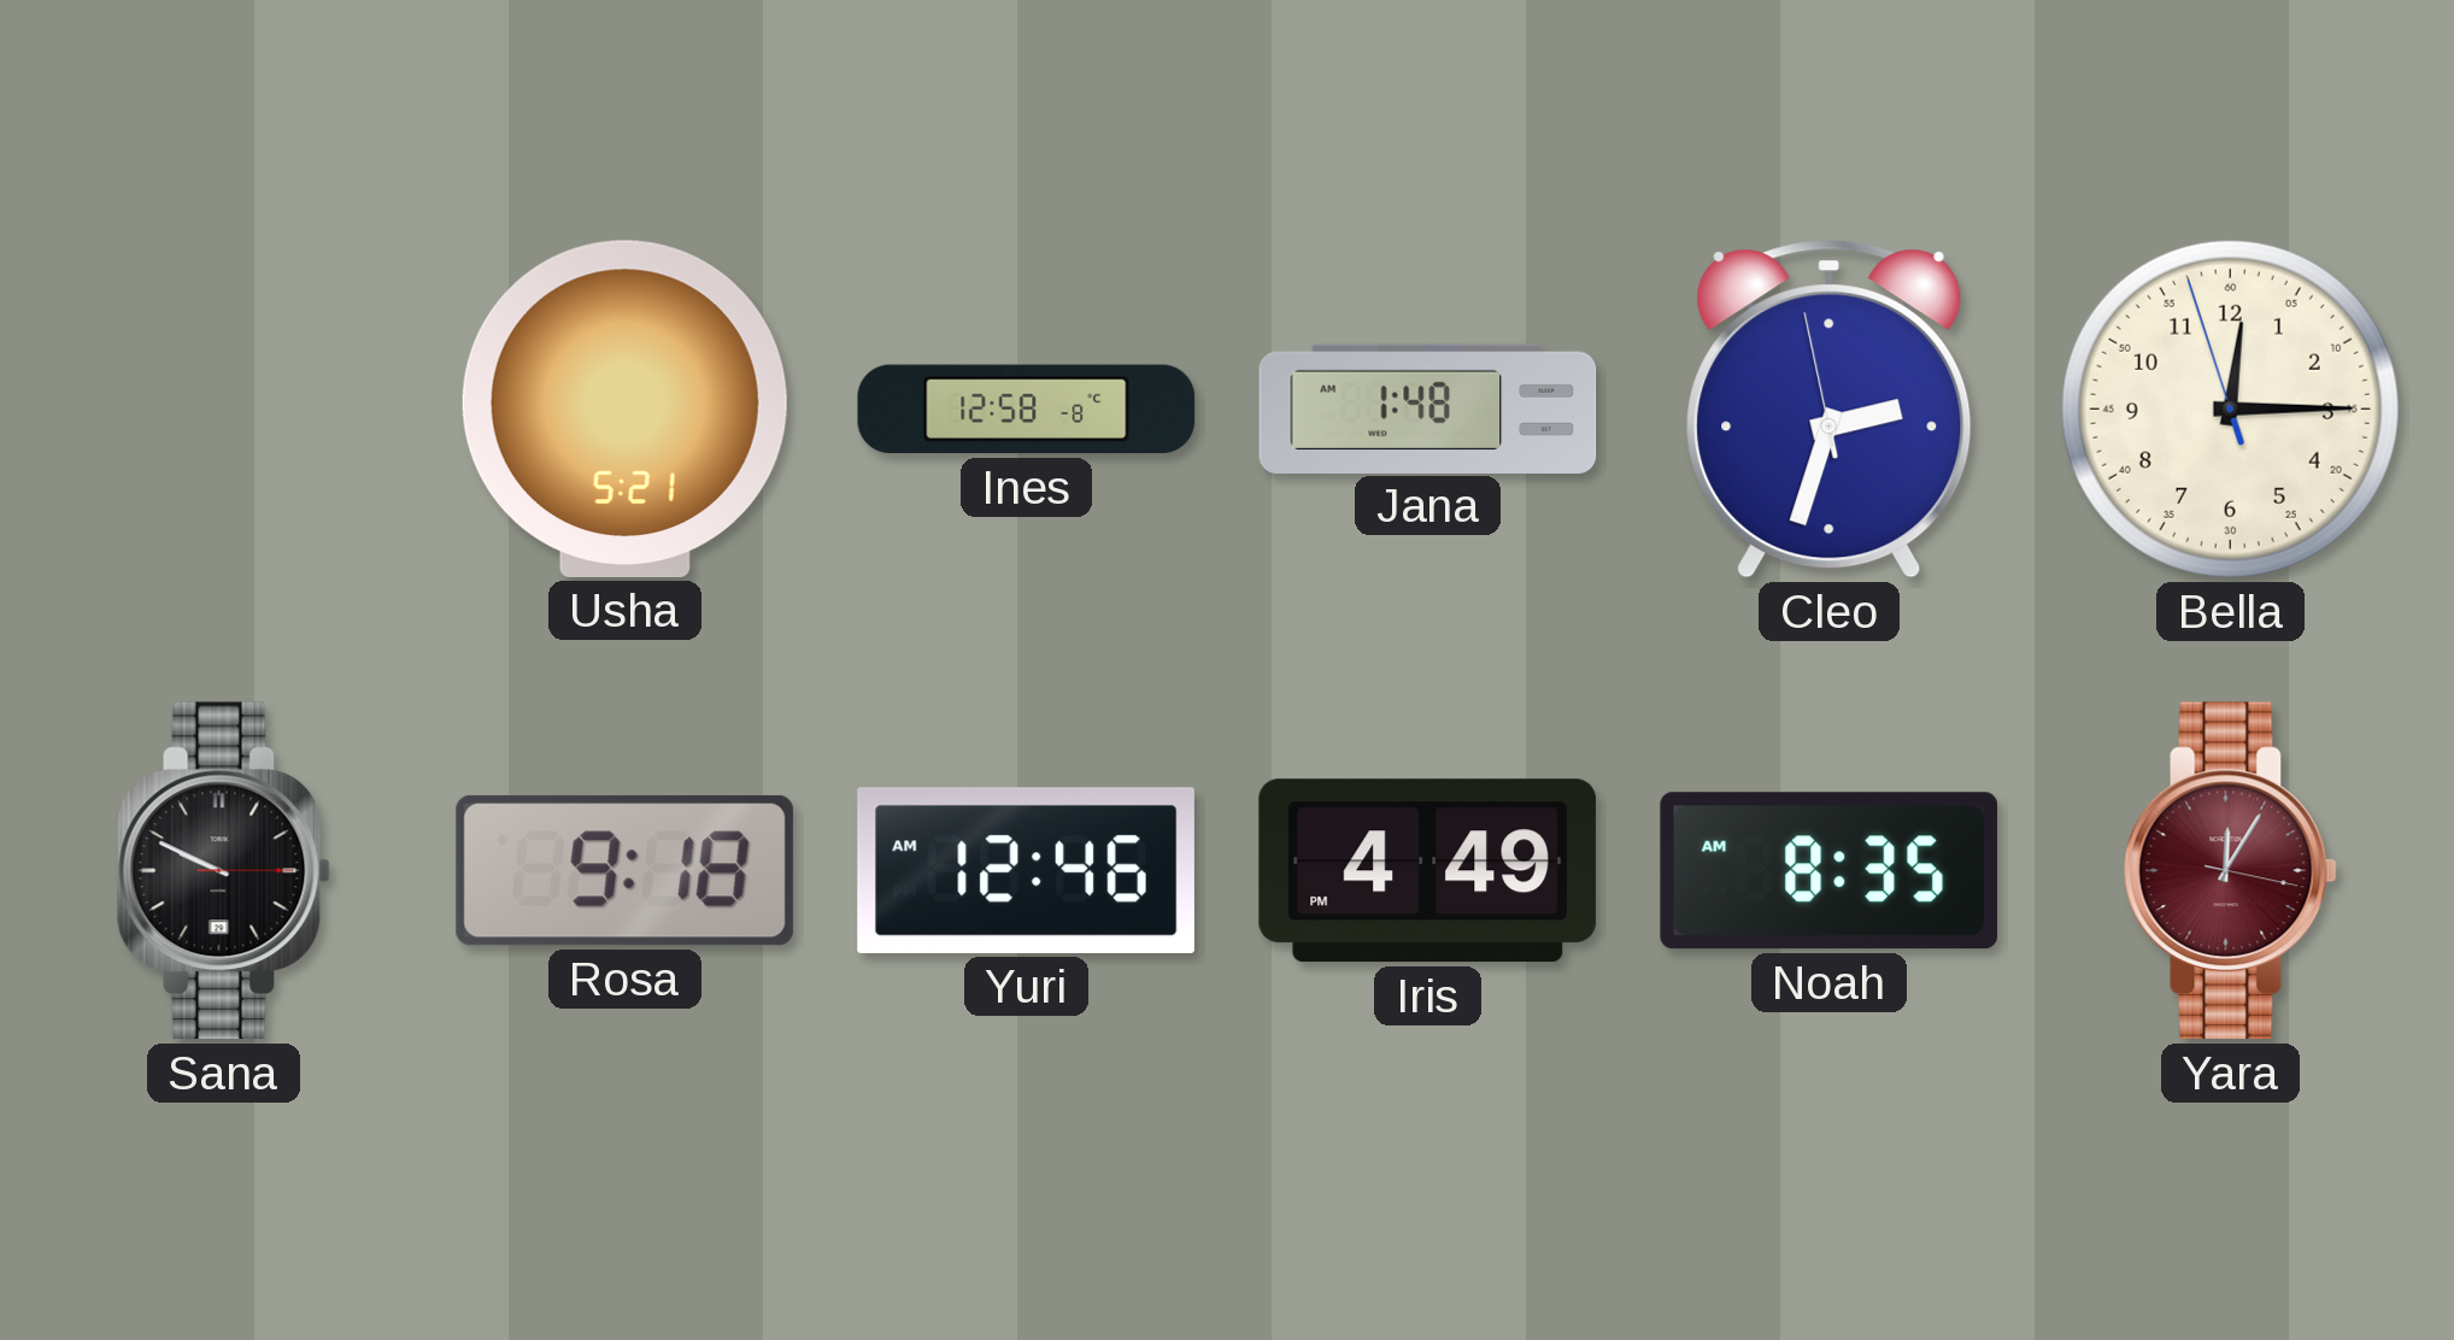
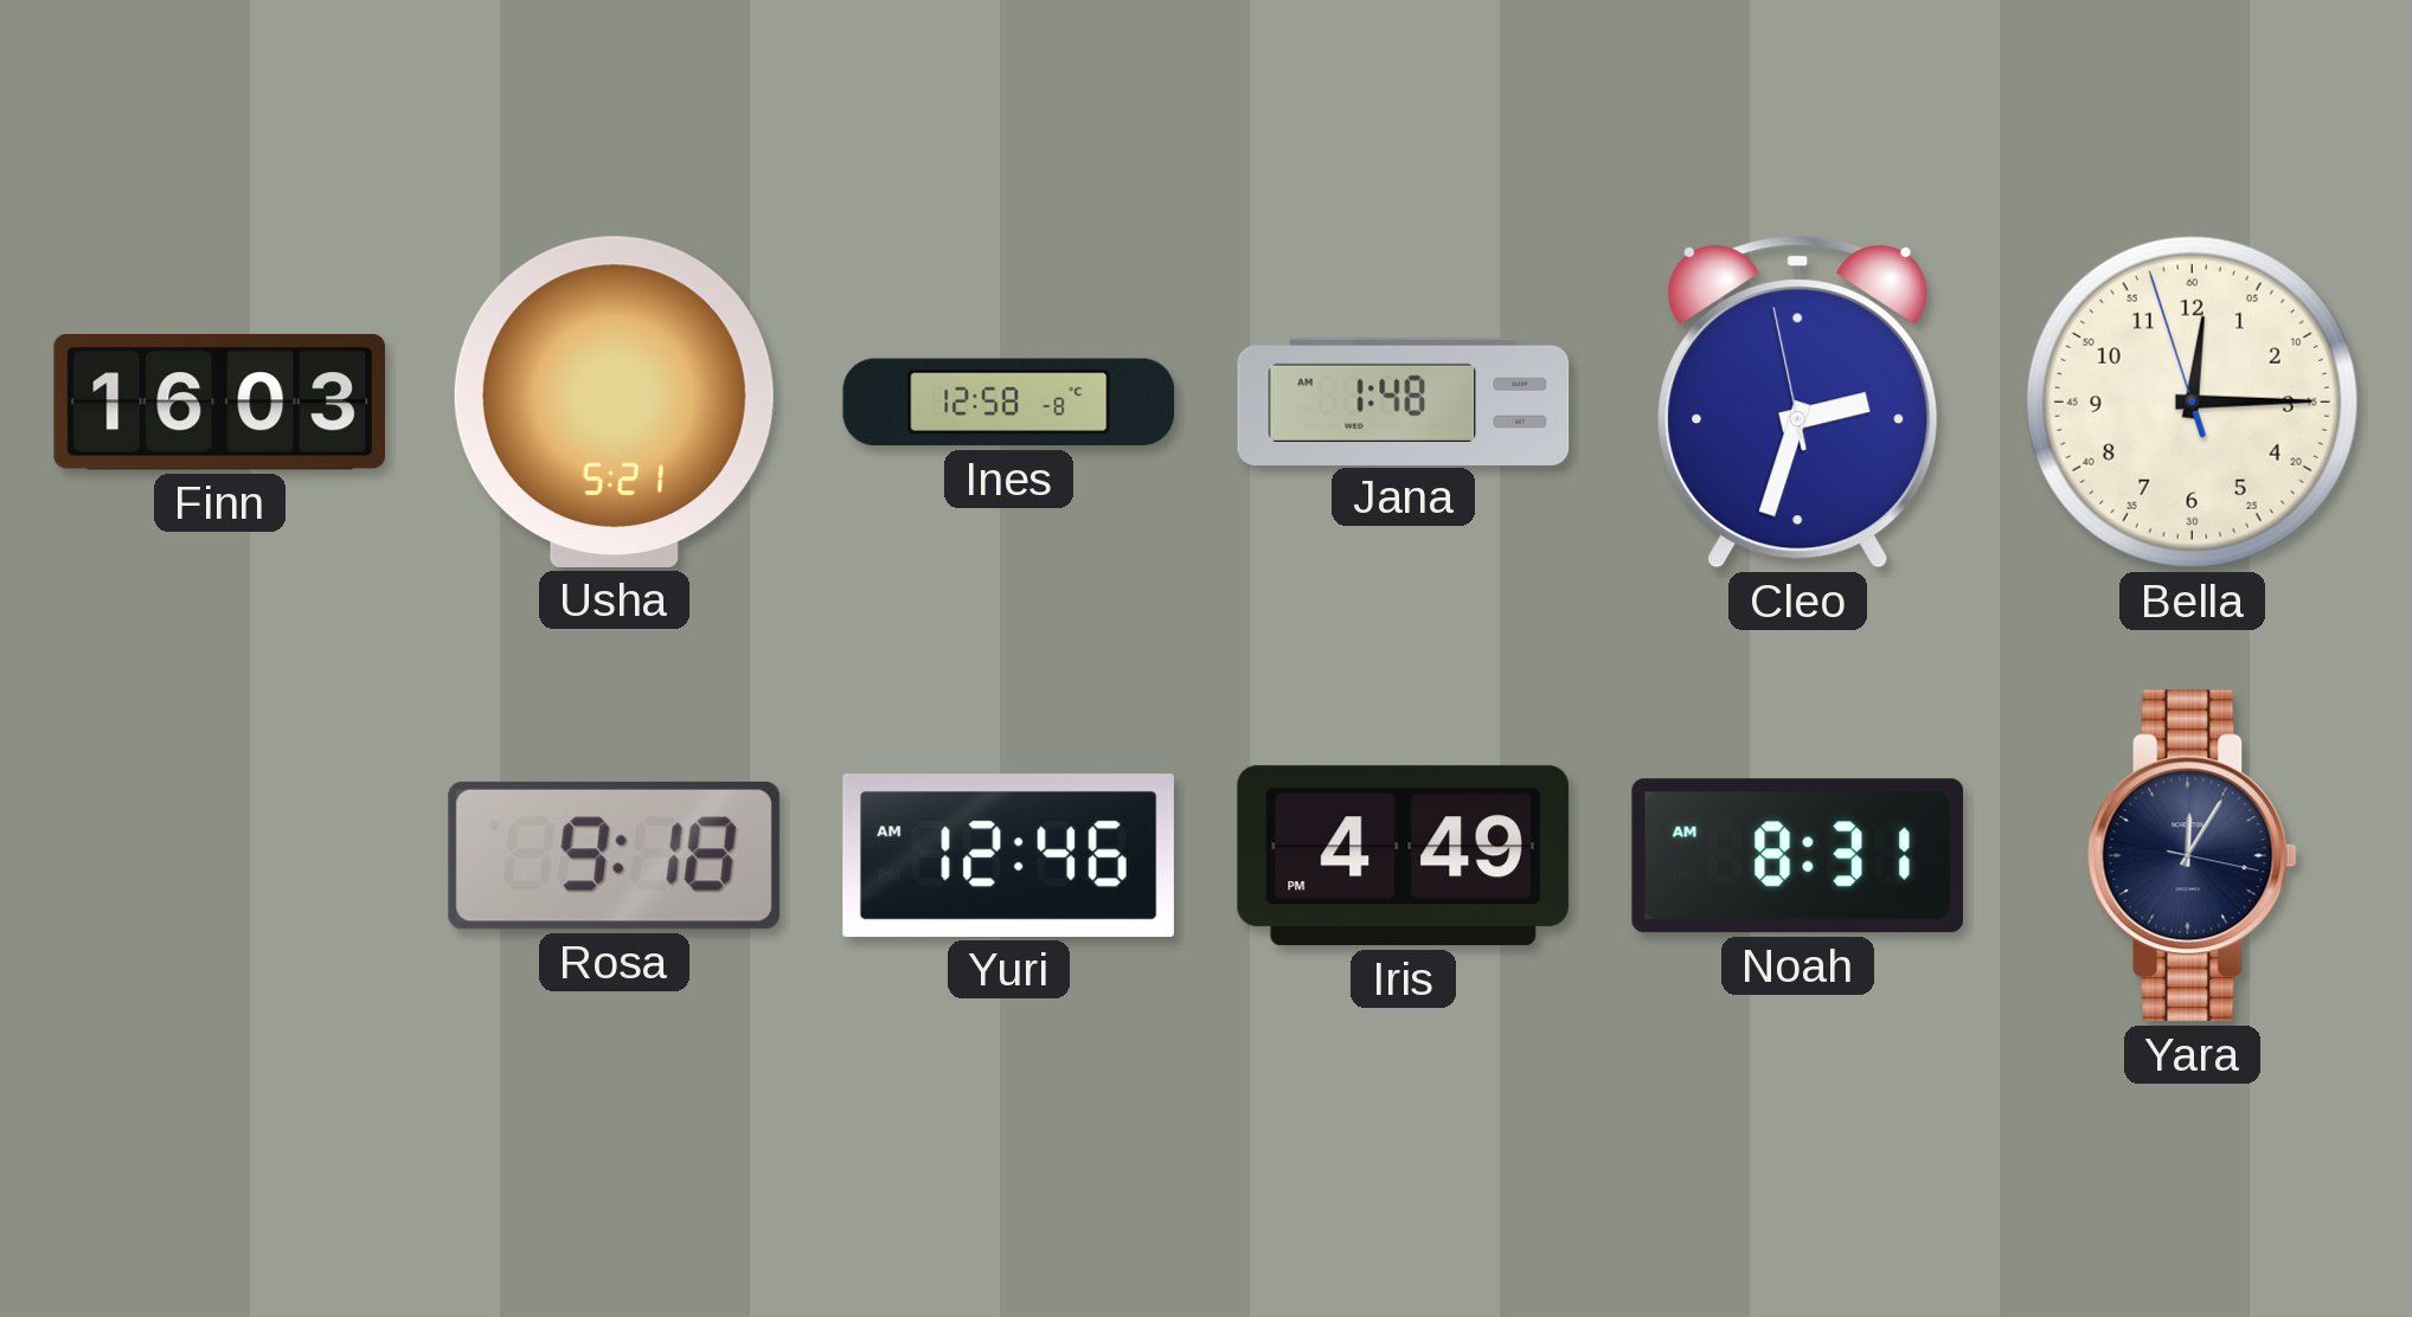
Finn: none -> 16:03 (219, 403)
Sana: 9:49 -> none (223, 871)
Noah: 8:35 -> 8:31 (1797, 856)
Yara dial: burgundy -> navy (2192, 856)
